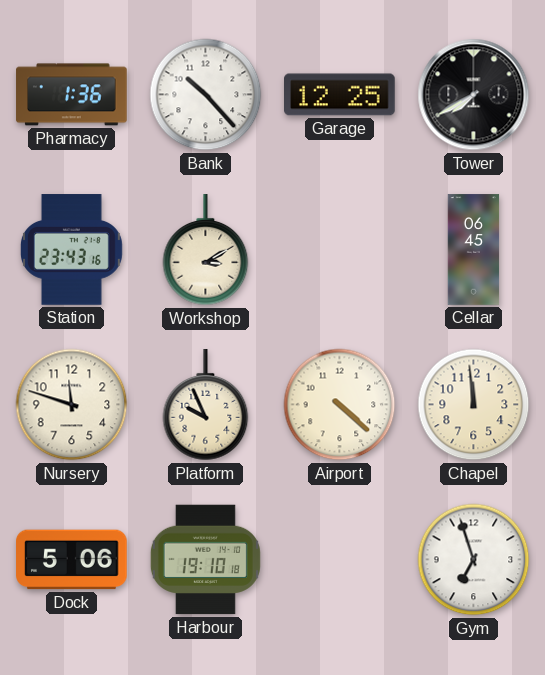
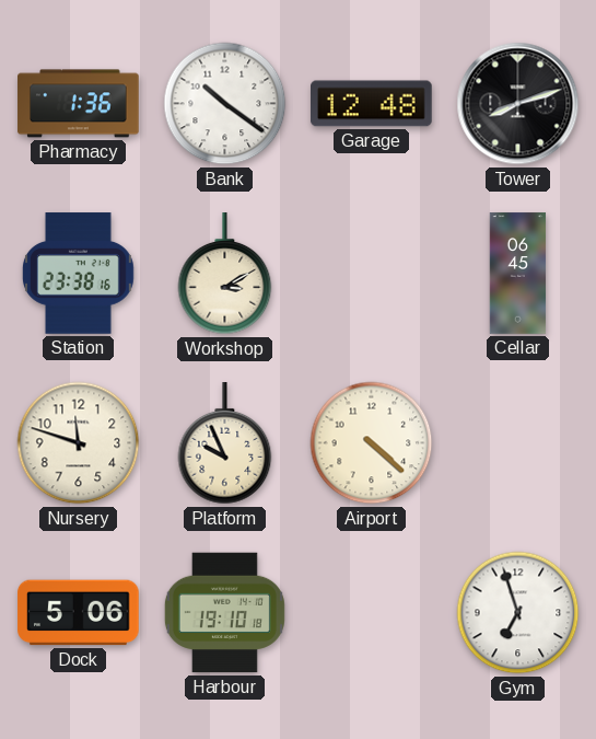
Bank: 10:23 -> 10:21 (225, 104)
Garage: 12:25 -> 12:48 (372, 104)
Tower: 7:40 -> 8:12 (518, 104)
Station: 23:43 -> 23:38 (78, 274)
Chapel: 11:59 -> none (474, 405)
